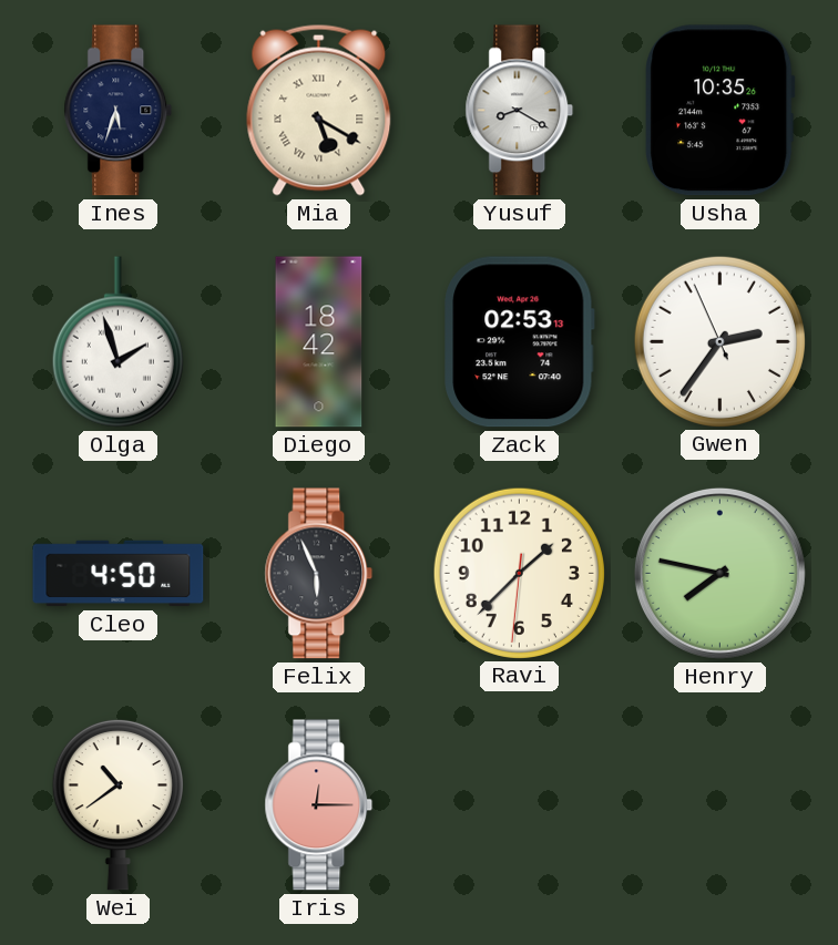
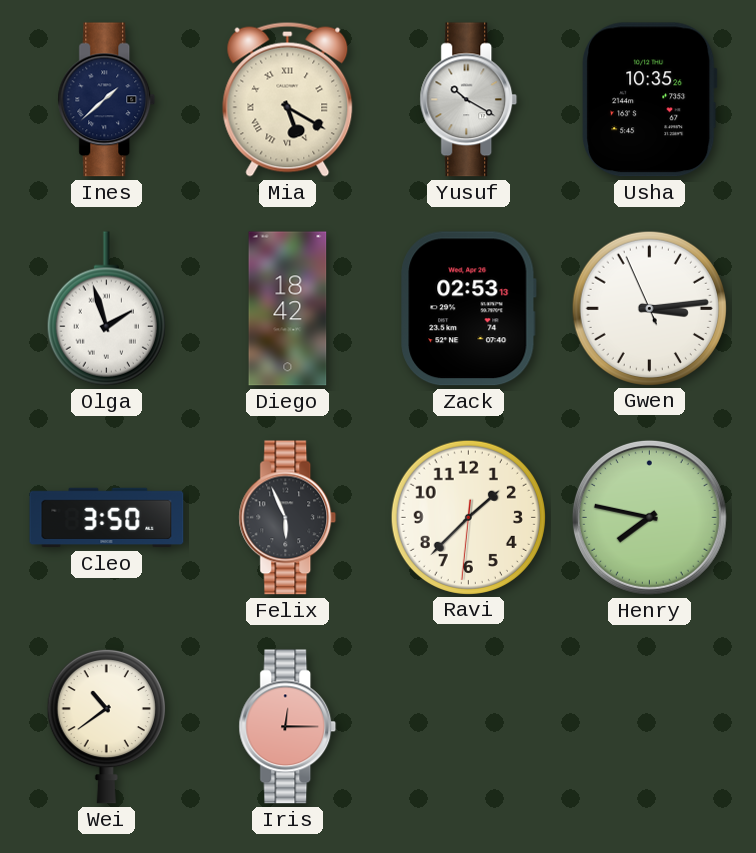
Ines: 5:33 -> 1:38 (107, 100)
Yusuf: 8:20 -> 10:20 (469, 100)
Gwen: 2:35 -> 3:13 (649, 308)
Cleo: 4:50 -> 3:50 (107, 518)
